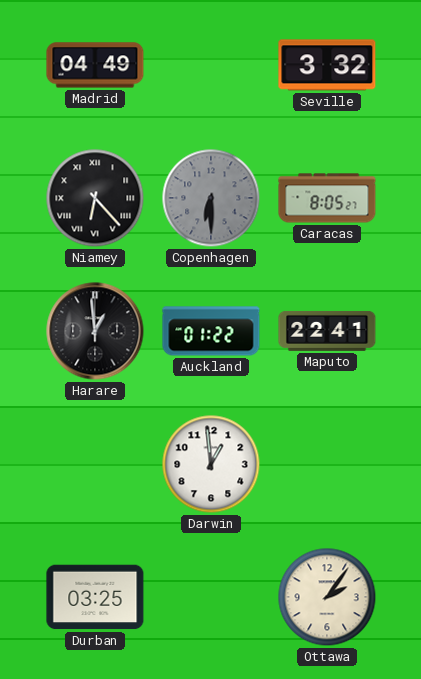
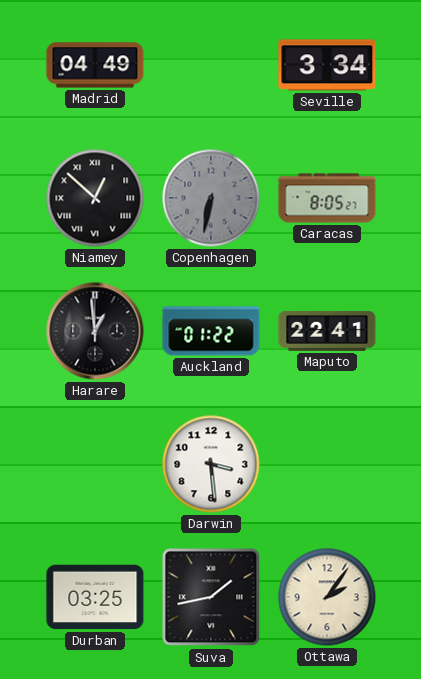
Seville: 3:32 -> 3:34 (327, 65)
Niamey: 6:23 -> 12:52 (95, 198)
Copenhagen: 6:30 -> 6:32 (211, 198)
Darwin: 12:59 -> 3:29 (211, 464)
Suva: none -> 1:43 (211, 597)
